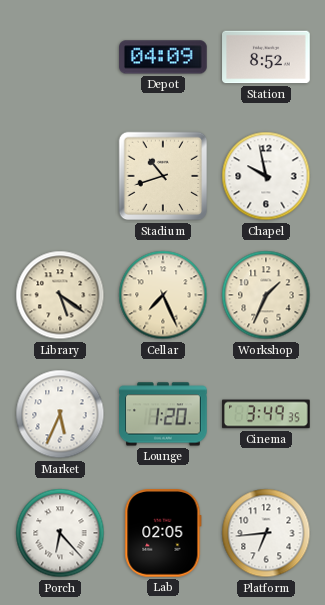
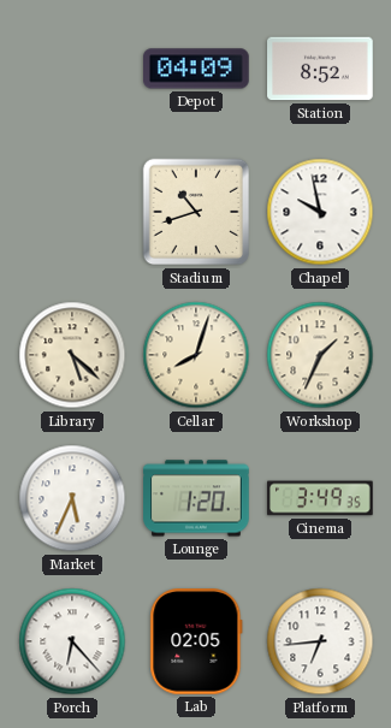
Library: 5:21 -> 5:22 (72, 355)
Cellar: 7:26 -> 8:03 (196, 355)
